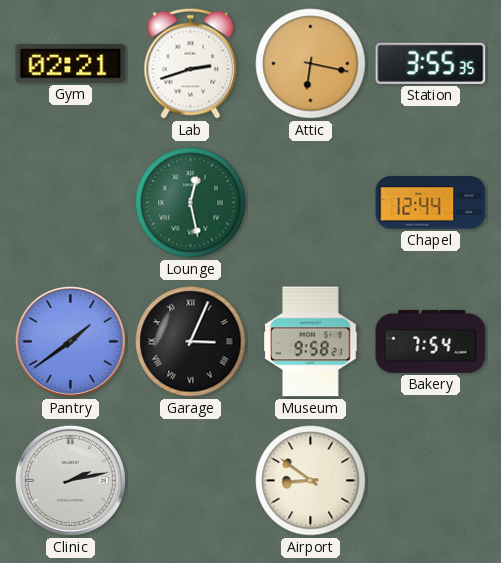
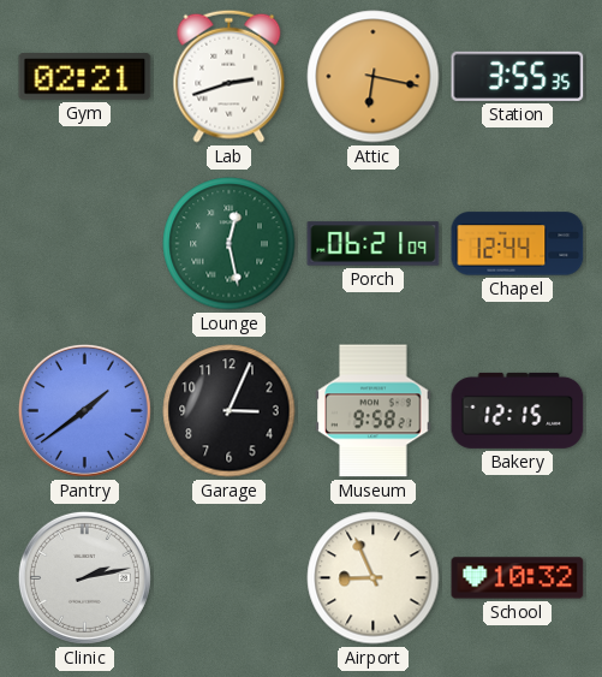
Porch: none -> 06:21 (374, 244)
Garage numerals: Roman -> Arabic (230, 411)
Bakery: 7:54 -> 12:15 (518, 410)
Airport: 8:51 -> 8:56 (374, 578)
School: none -> 10:32 (518, 578)
